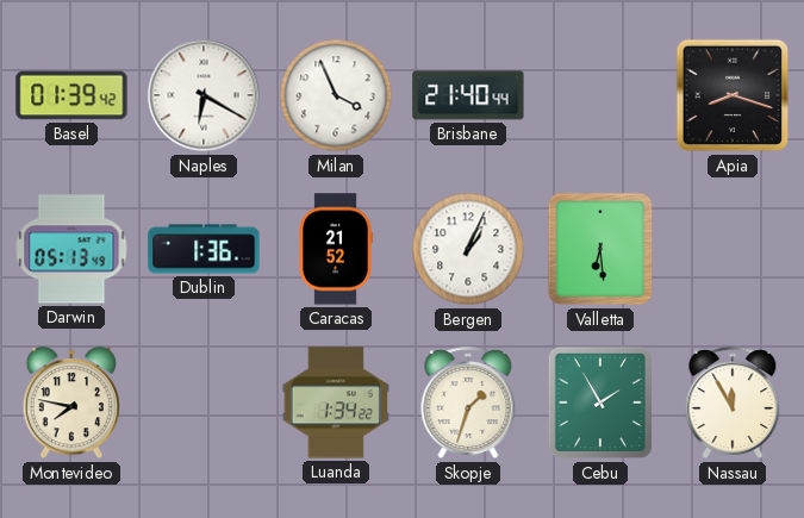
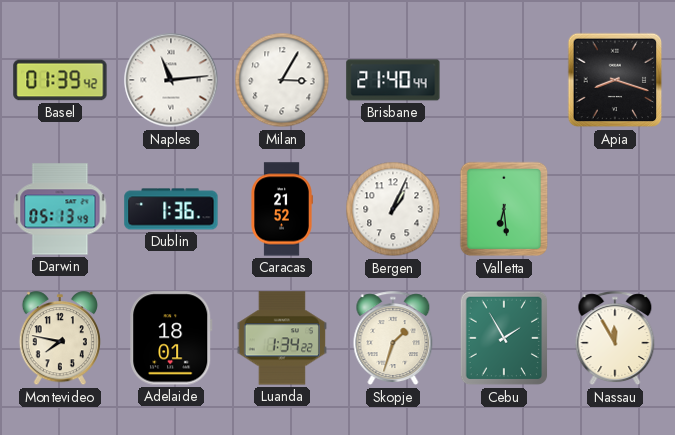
Naples: 6:20 -> 11:14 (171, 80)
Milan: 3:56 -> 3:05 (282, 80)
Adelaide: none -> 18:01 (171, 338)
